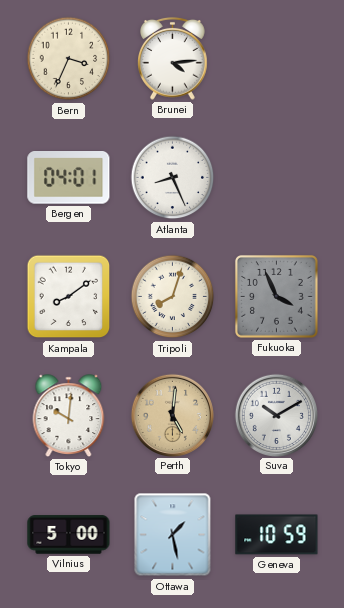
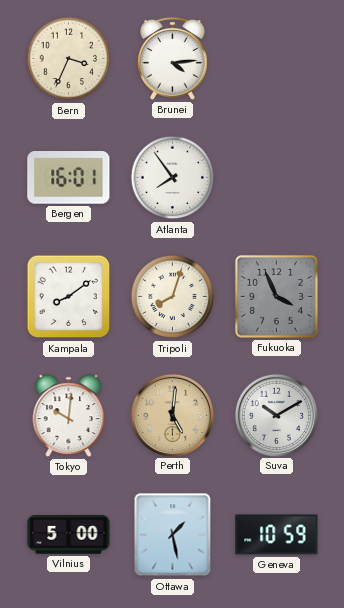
Bergen: 04:01 -> 16:01 (69, 178)
Atlanta: 8:26 -> 7:54 (173, 178)
